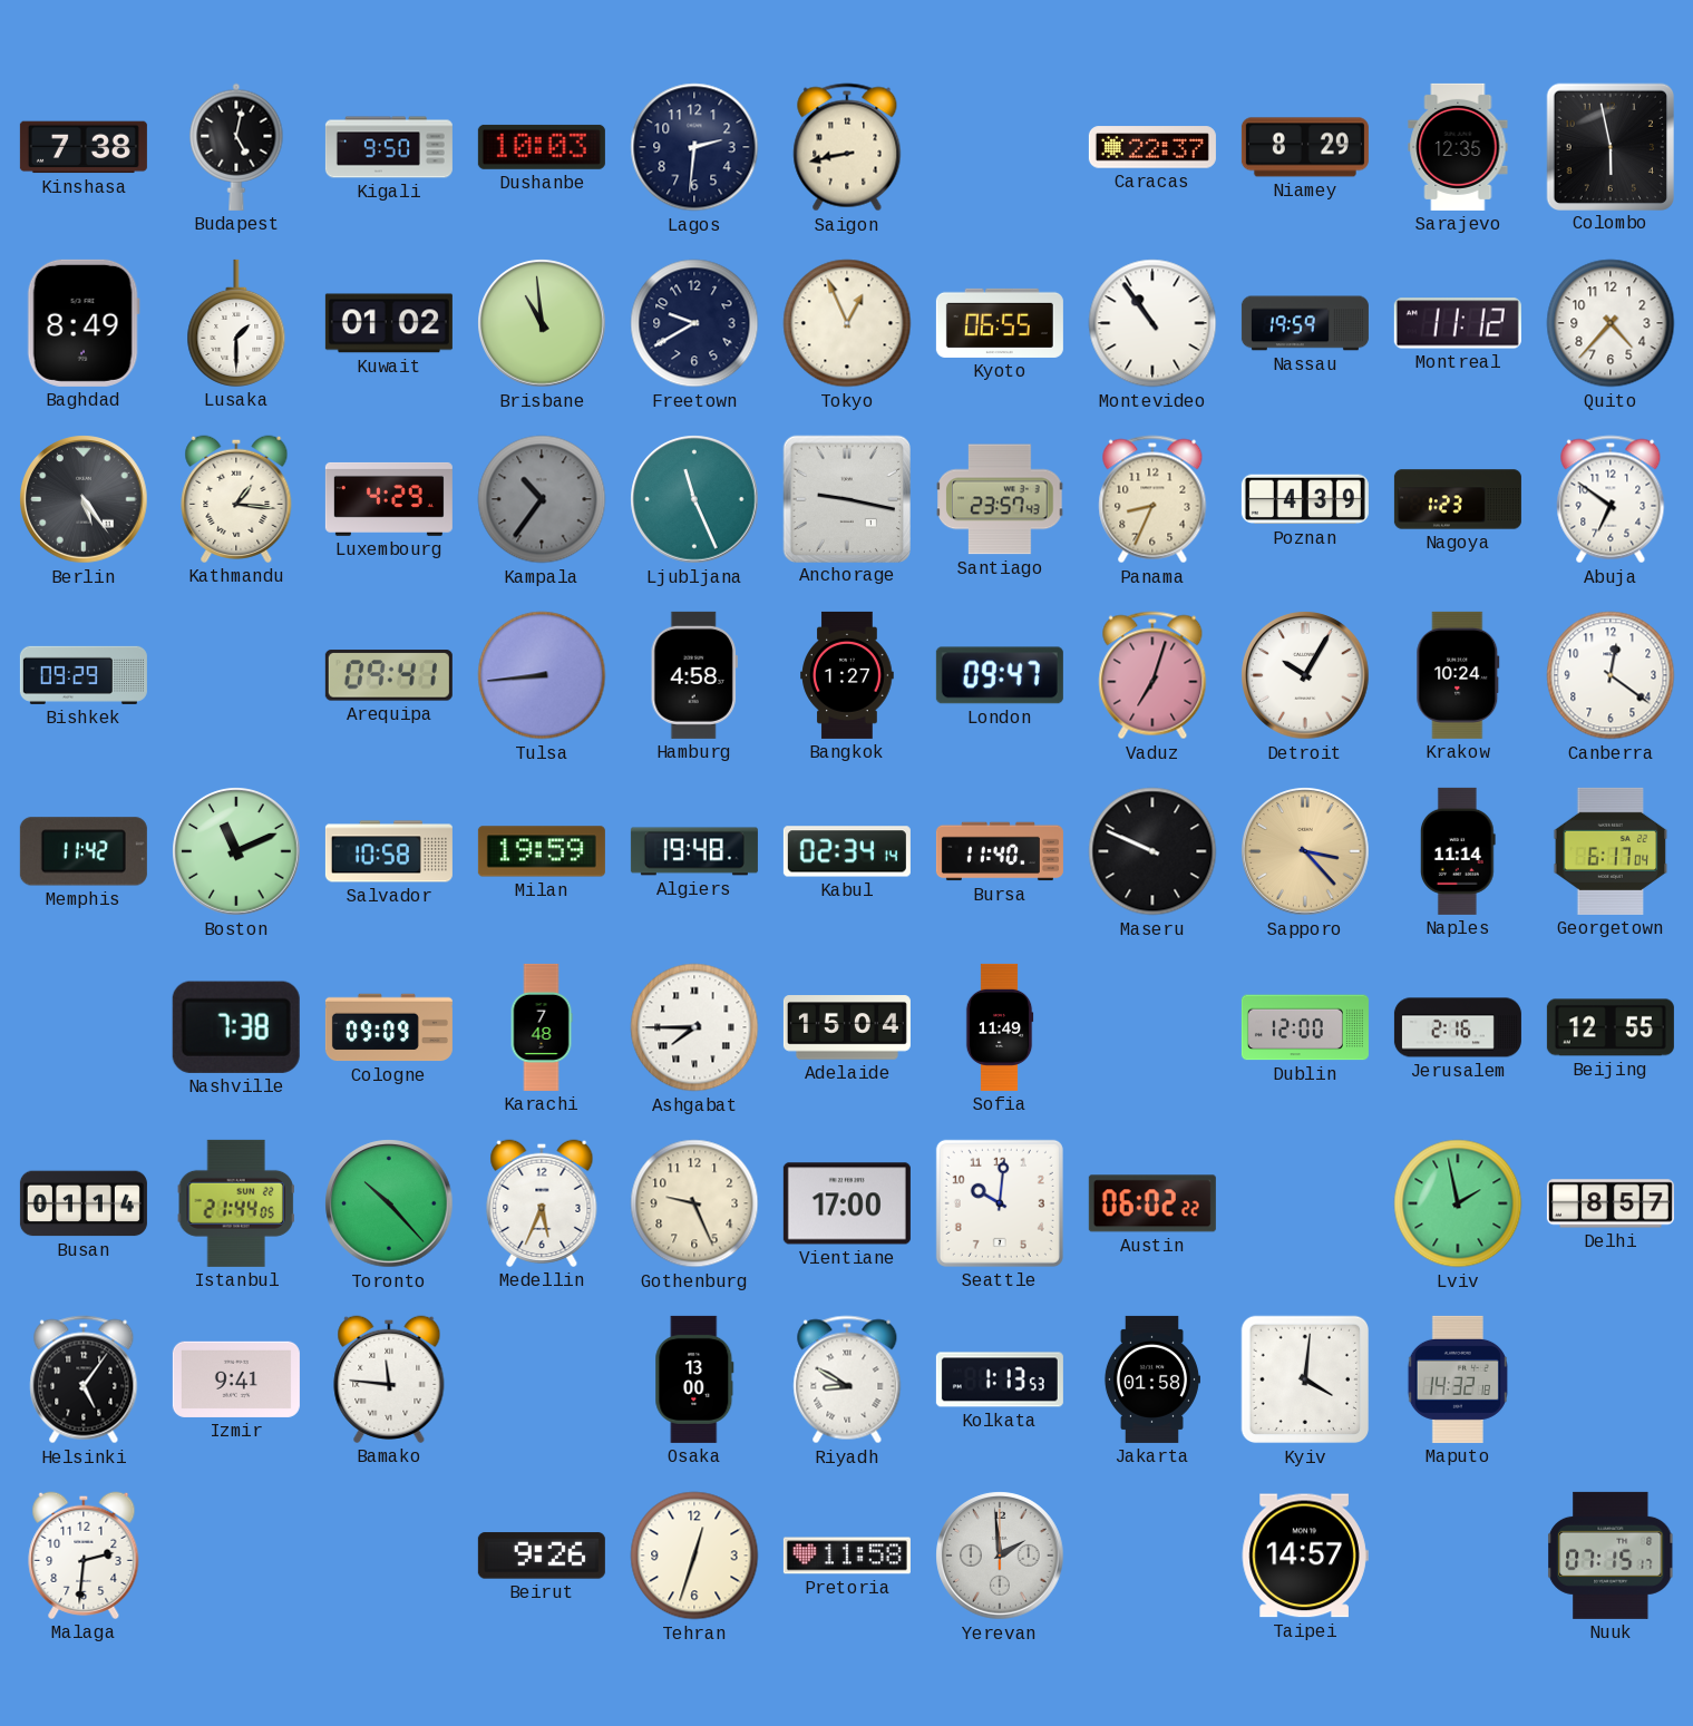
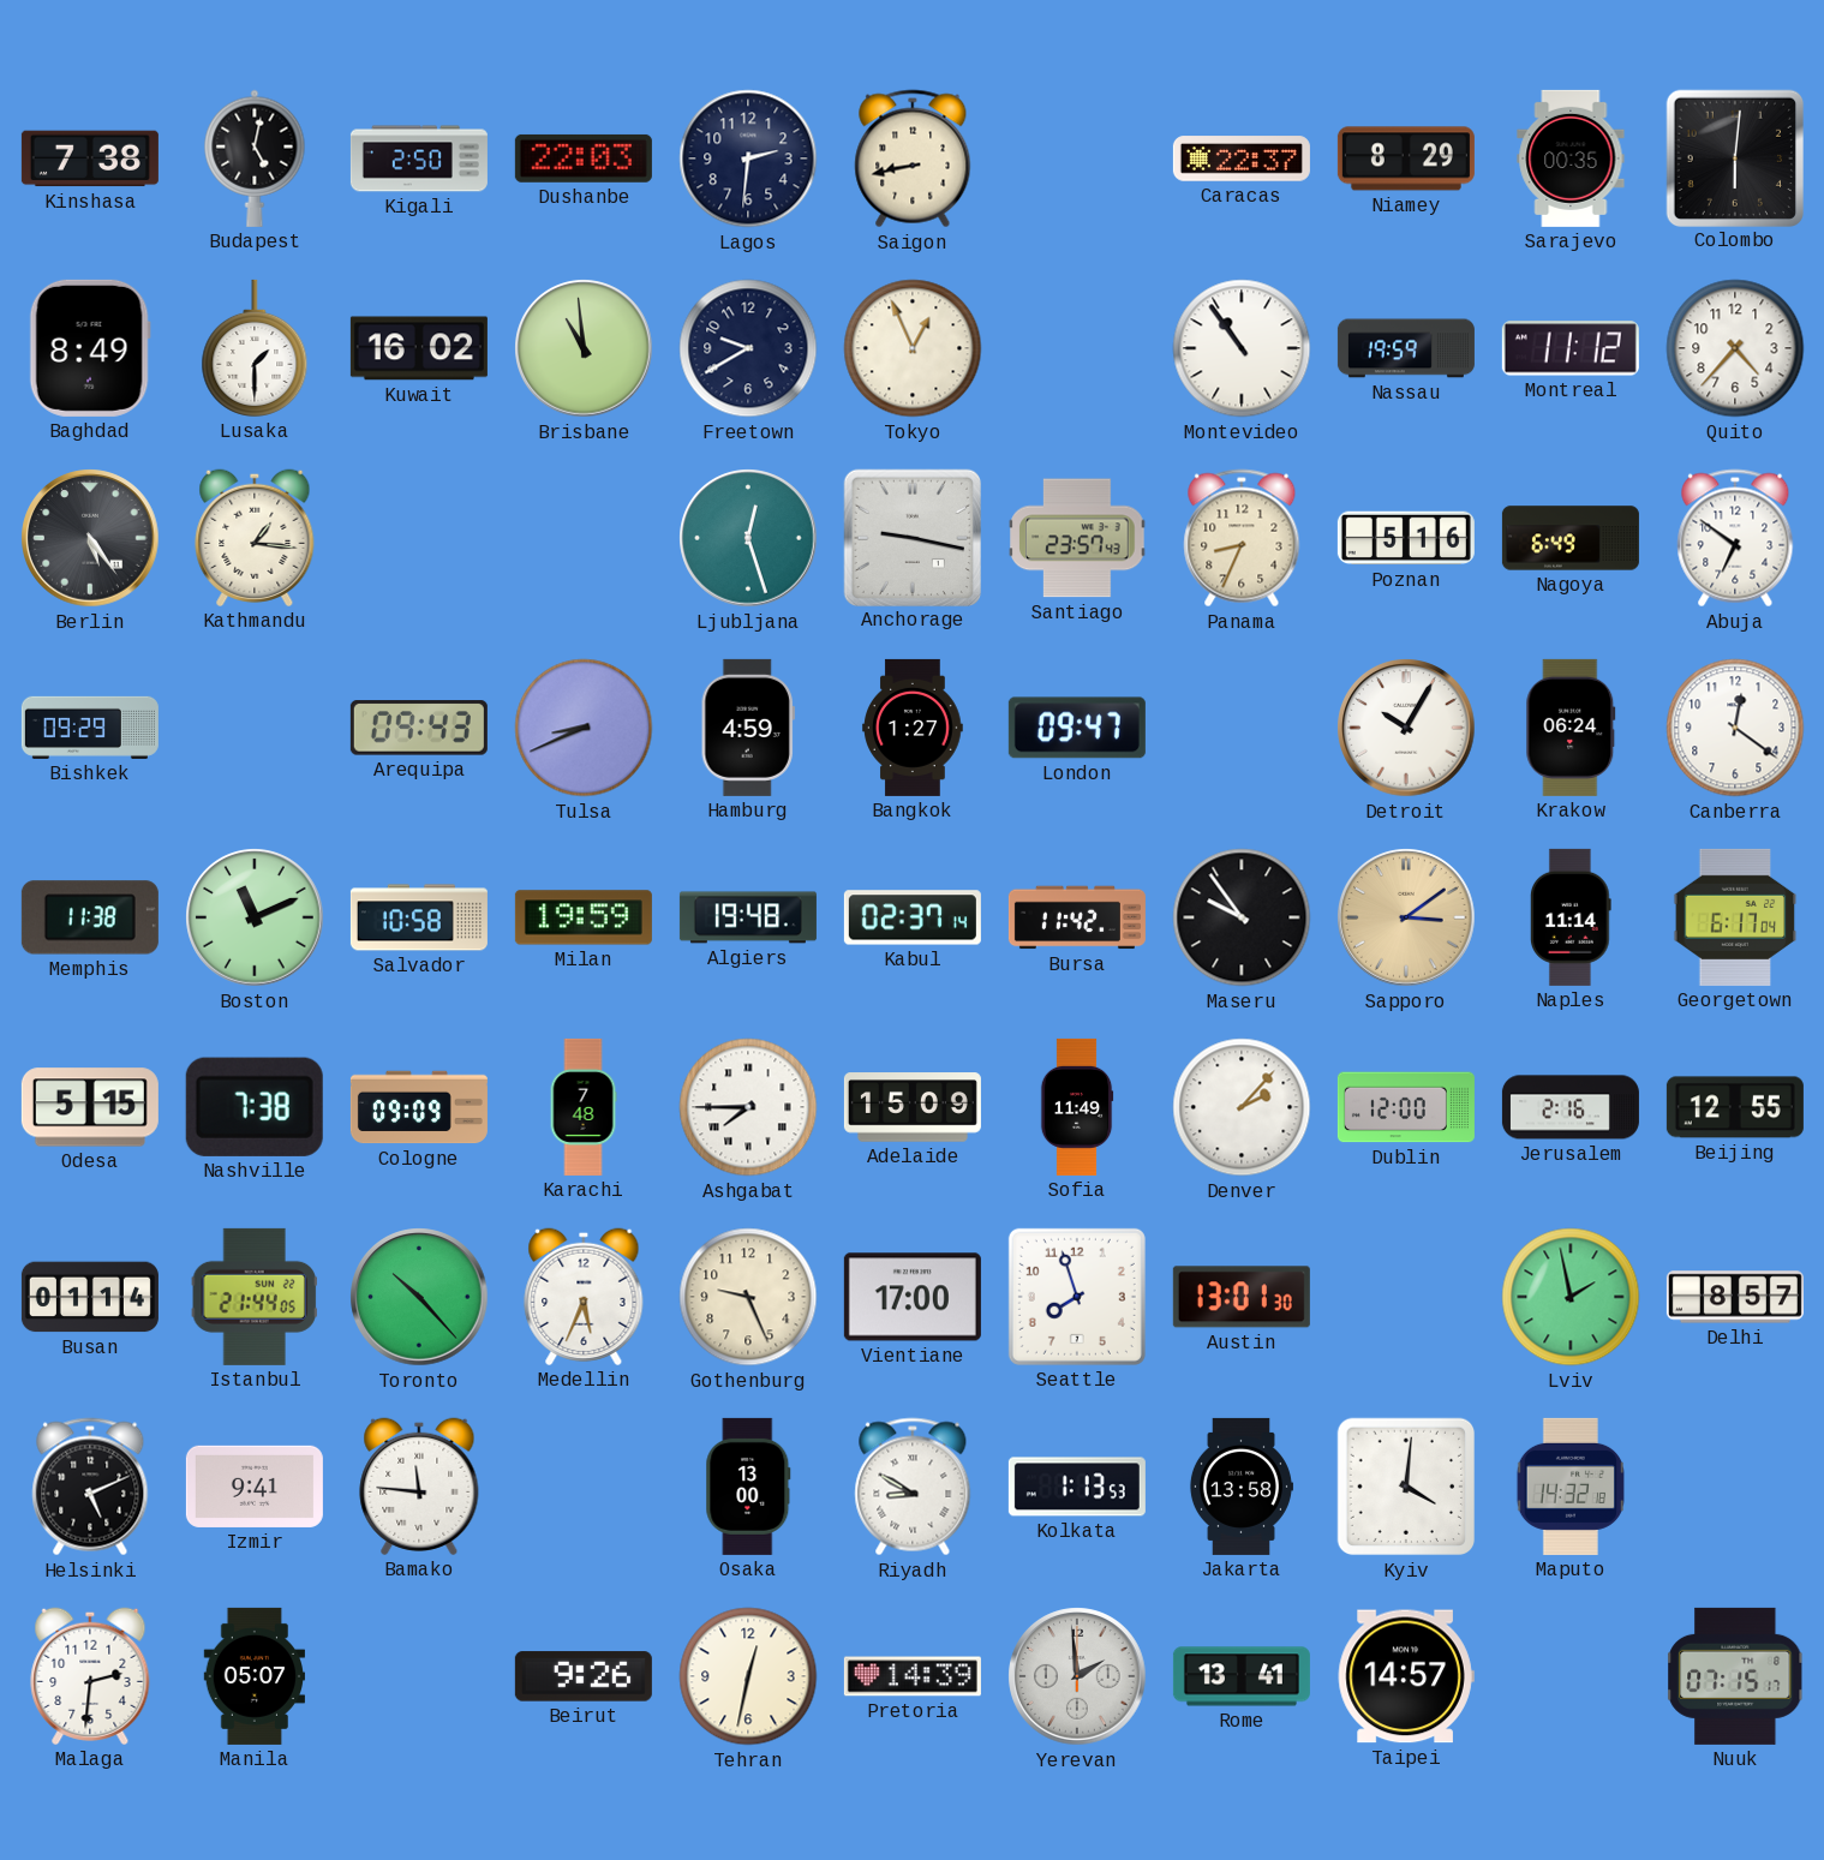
Kigali: 9:50 -> 2:50 (419, 159)
Dushanbe: 10:03 -> 22:03 (584, 159)
Sarajevo: 12:35 -> 00:35 (1571, 159)
Colombo: 5:58 -> 6:01 (1734, 157)
Kuwait: 01:02 -> 16:02 (419, 348)
Kyoto: 06:55 -> none (1000, 323)
Luxembourg: 4:29 -> none (389, 499)
Kampala: 10:36 -> none (542, 499)
Ljubljana: 11:26 -> 12:27 (748, 538)
Poznan: 4:39 -> 5:16 (1406, 538)
Nagoya: 1:23 -> 6:49 (1571, 538)
Arequipa: 09:41 -> 09:43 (419, 728)
Tulsa: 8:44 -> 8:41 (584, 728)
Hamburg: 4:58 -> 4:59 (748, 728)
Vaduz: 7:03 -> none (1152, 675)
Krakow: 10:24 -> 06:24 (1571, 728)
Memphis: 11:42 -> 11:38 (90, 917)
Kabul: 02:34 -> 02:37 (913, 917)
Bursa: 11:40 -> 11:42 (1077, 917)
Maseru: 9:49 -> 9:54 (1242, 917)
Sapporo: 3:23 -> 3:09 (1406, 917)
Odesa: none -> 5:15 (90, 1107)
Adelaide: 15:04 -> 15:09 (913, 1107)
Denver: none -> 2:07 (1242, 1107)
Seattle: 10:01 -> 7:57 (1077, 1297)
Austin: 06:02 -> 13:01 (1242, 1297)
Helsinki: 5:06 -> 5:11 (90, 1487)
Jakarta: 01:58 -> 13:58 (1240, 1487)
Manila: none -> 05:07 (253, 1676)
Tehran: 12:33 -> 12:32 (748, 1676)
Pretoria: 11:58 -> 14:39 (913, 1676)
Rome: none -> 13:41 (1242, 1676)
